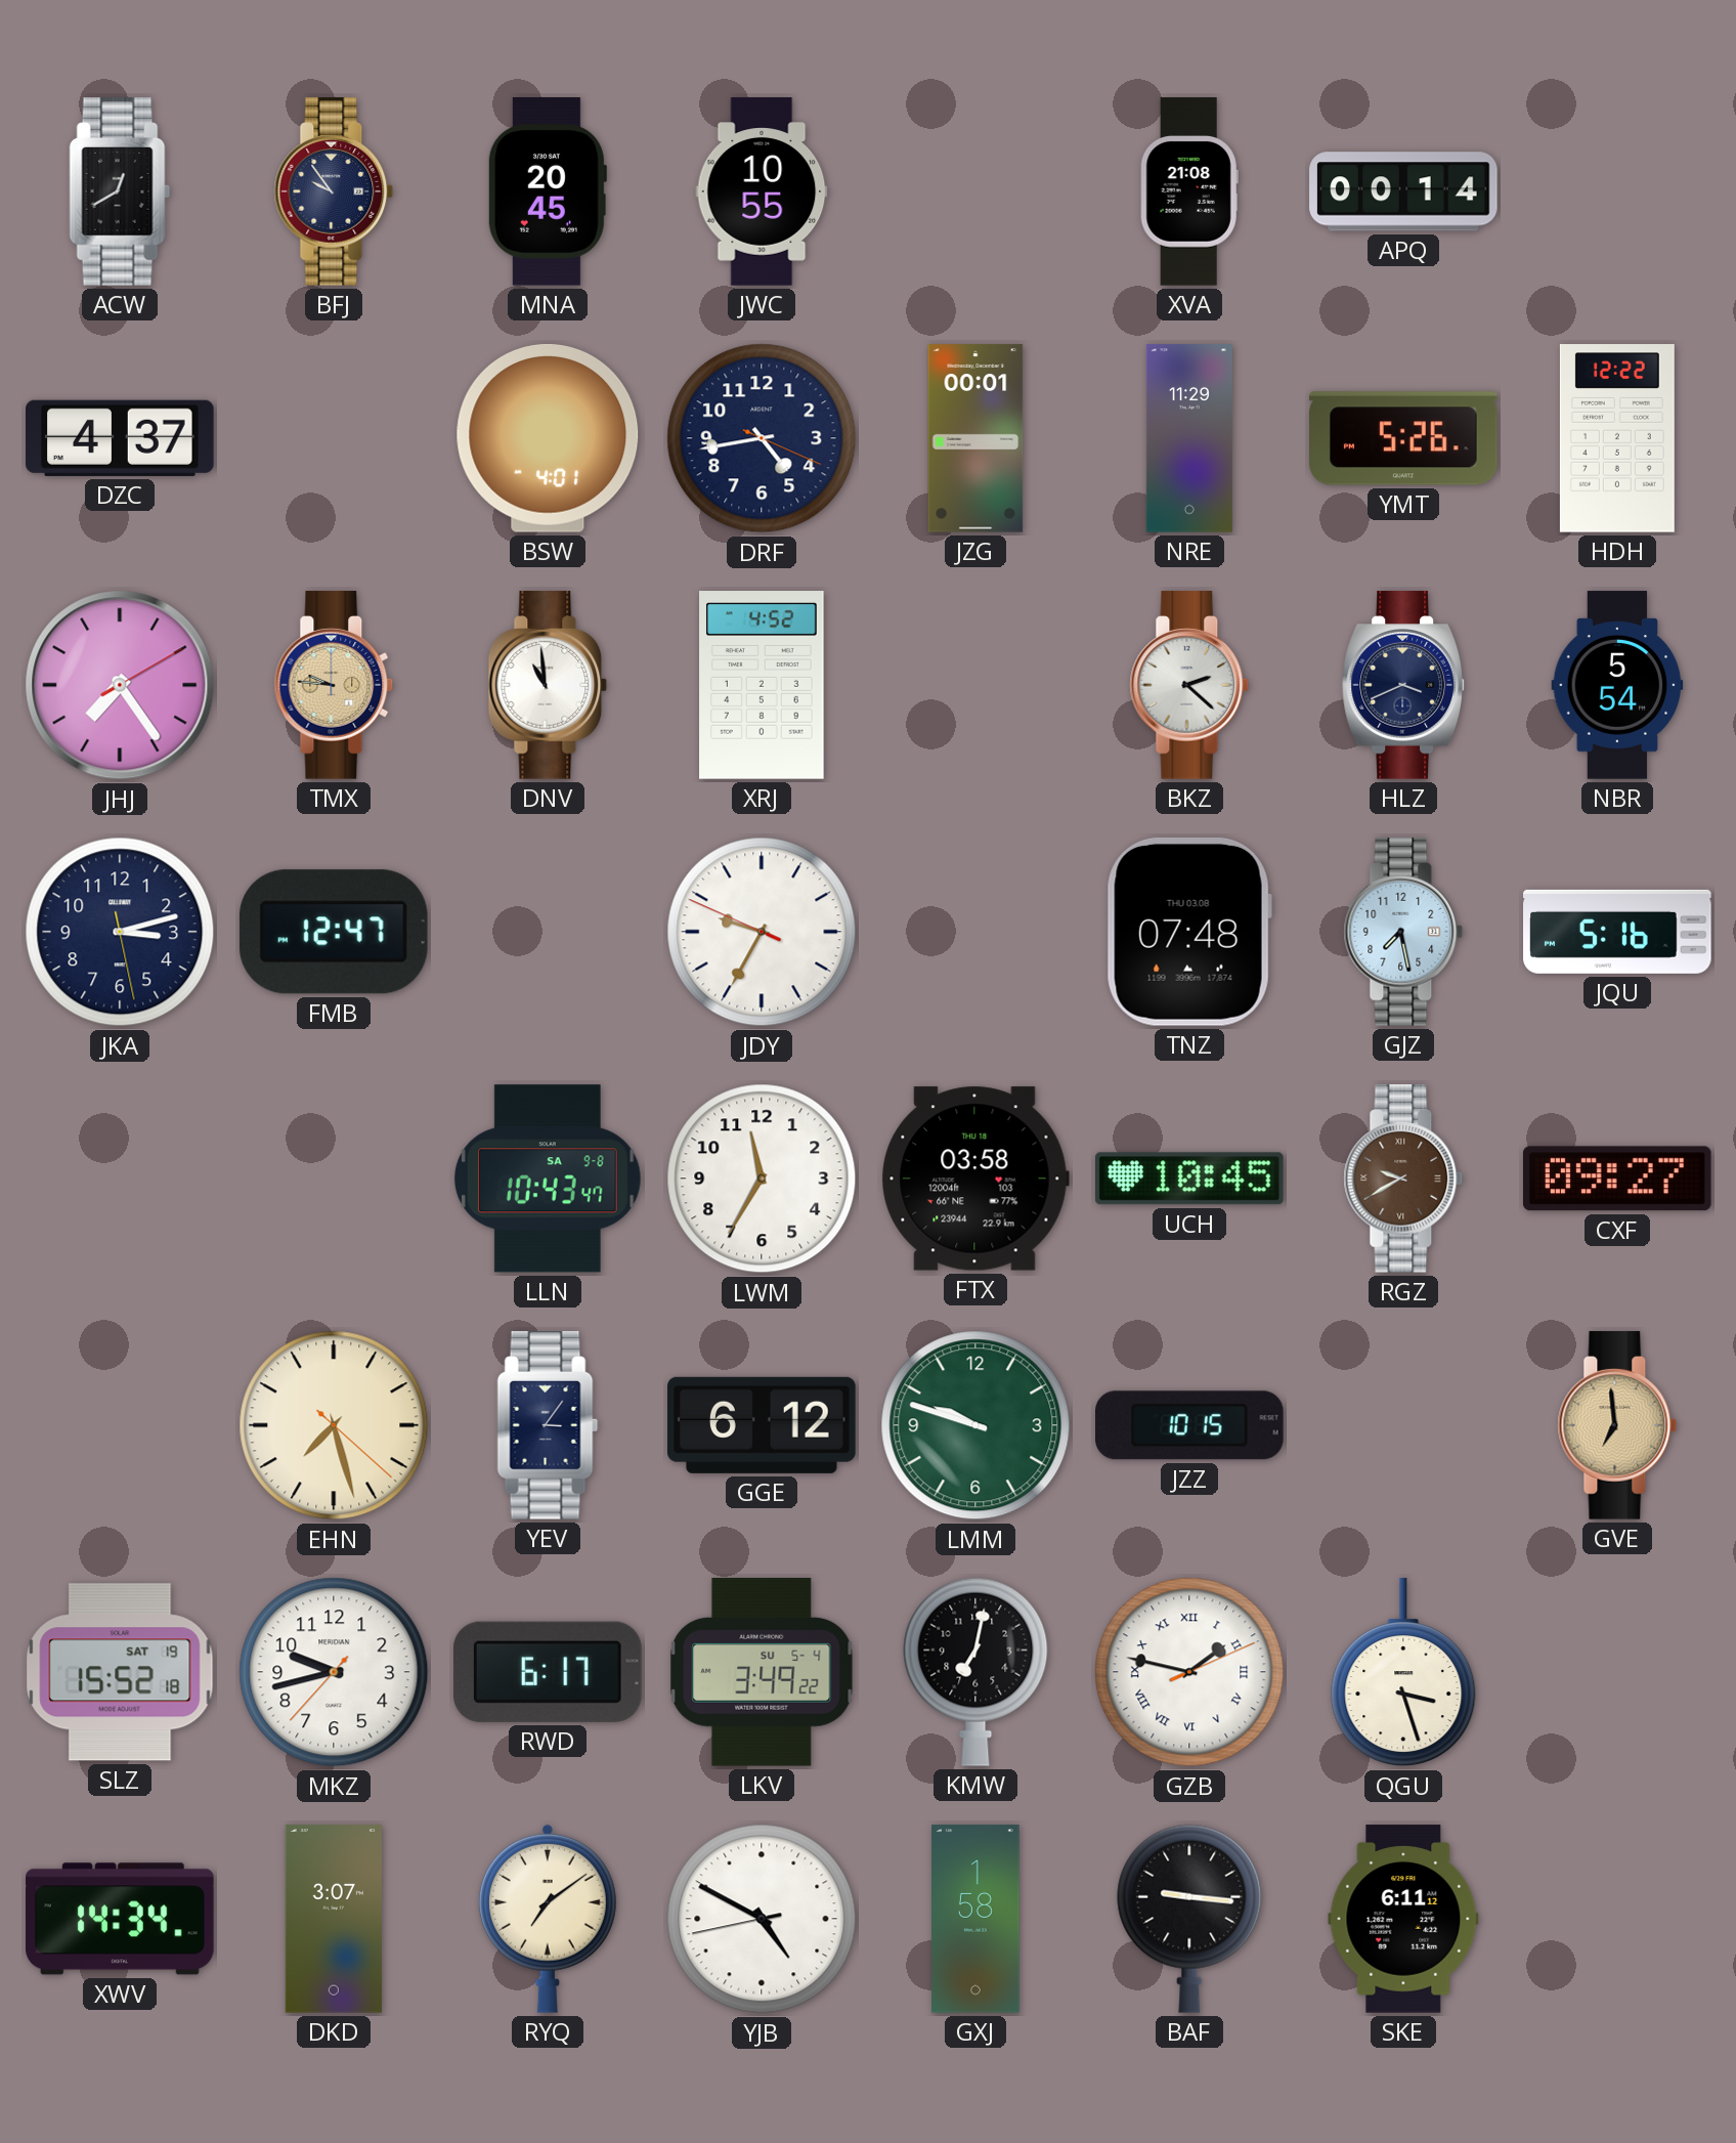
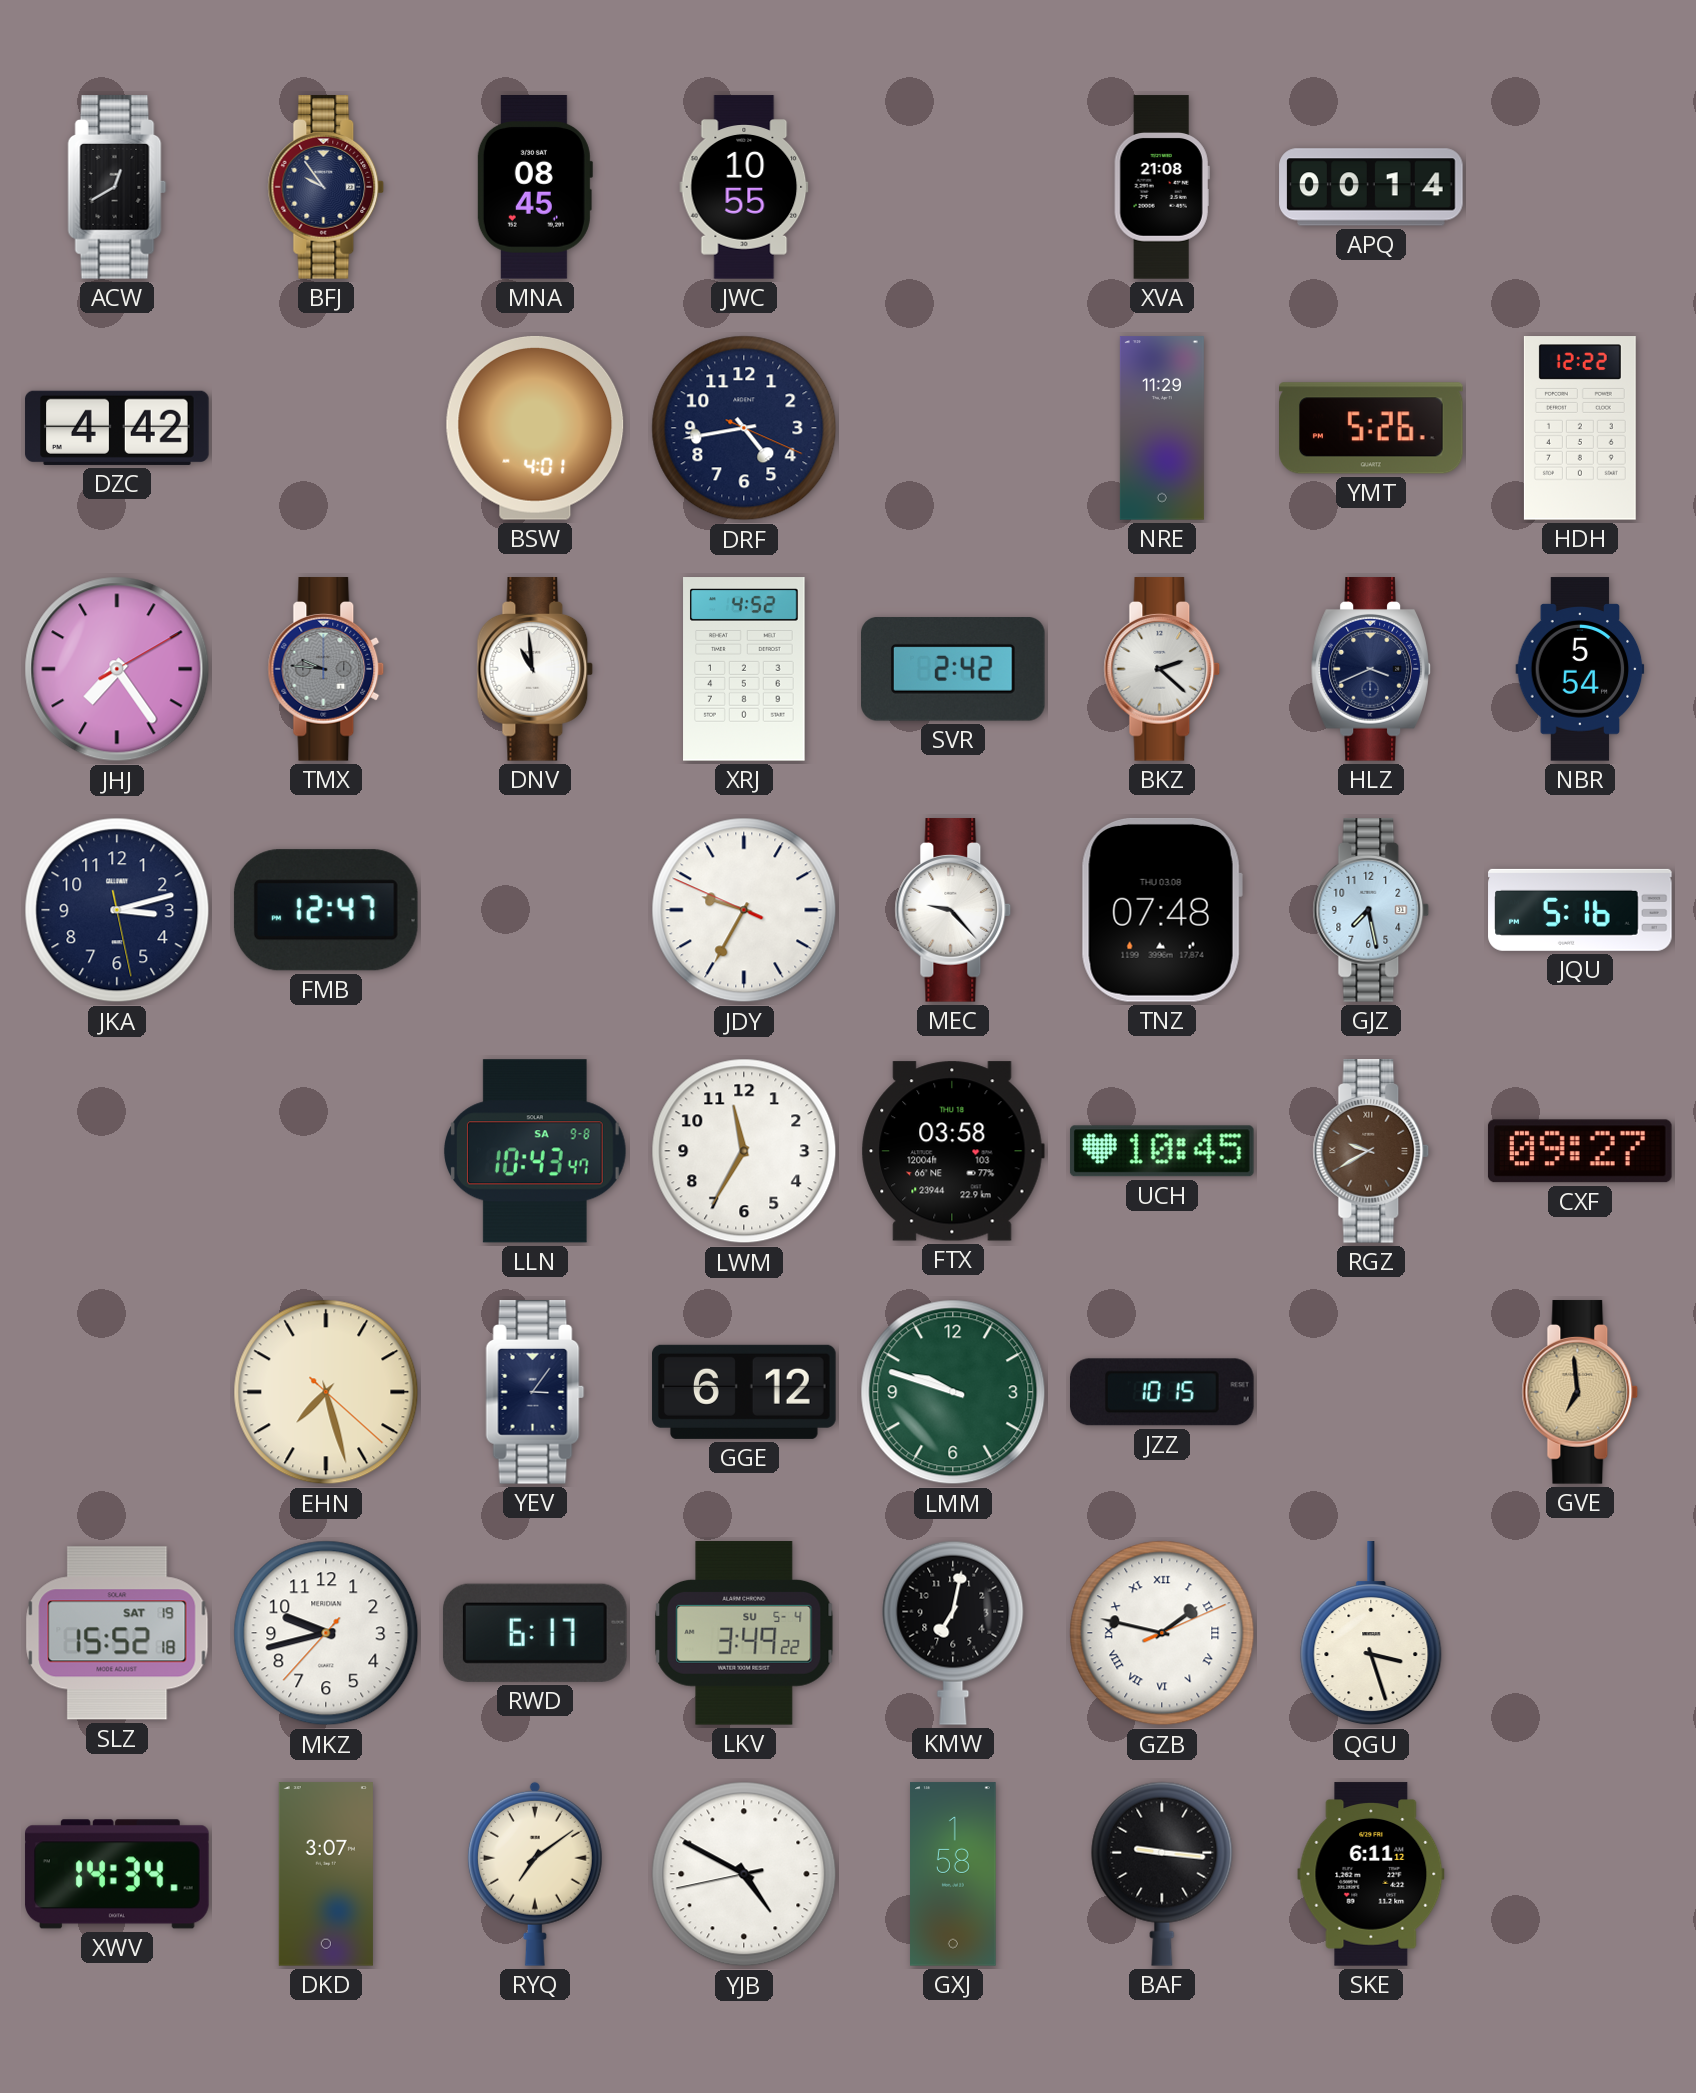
MNA: 20:45 -> 08:45 (534, 187)
DZC: 4:37 -> 4:42 (117, 428)
JZG: 00:01 -> none (975, 438)
TMX dial: champagne -> grey (326, 669)
SVR: none -> 2:42 (954, 670)
MEC: none -> 9:23 (953, 910)
